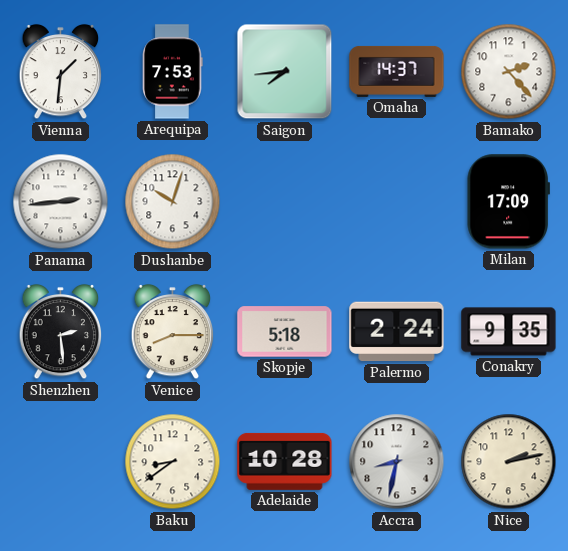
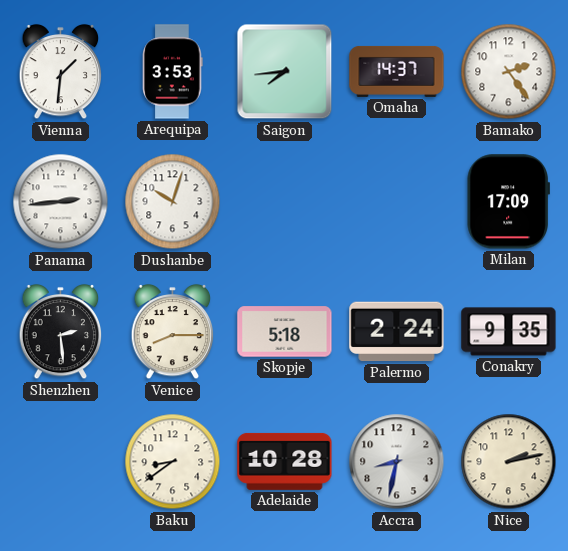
Arequipa: 7:53 -> 3:53 (173, 72)
Bamako: 2:23 -> 2:24 (509, 72)
